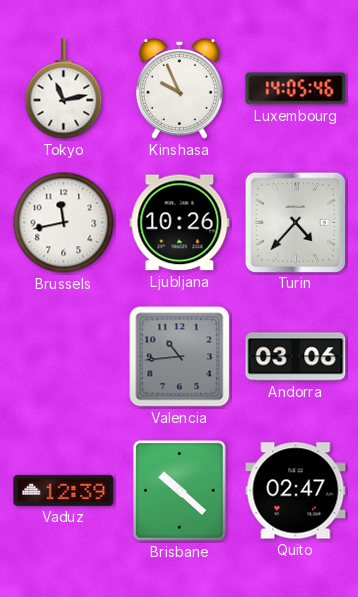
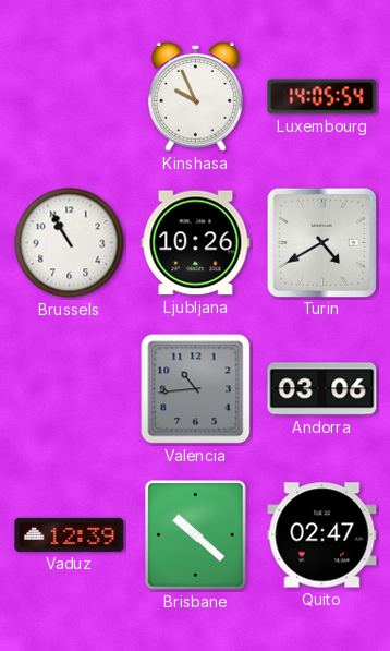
Tokyo: 11:13 -> none (64, 89)
Luxembourg: 14:05:46 -> 14:05:54 (322, 97)
Brussels: 11:43 -> 10:55 (70, 243)
Turin: 4:37 -> 4:40 (321, 242)
